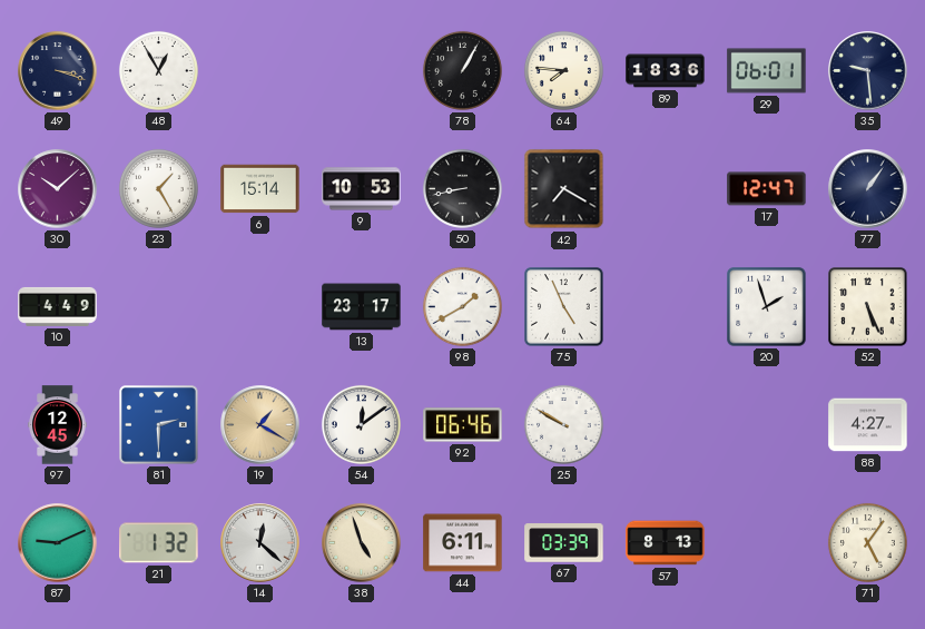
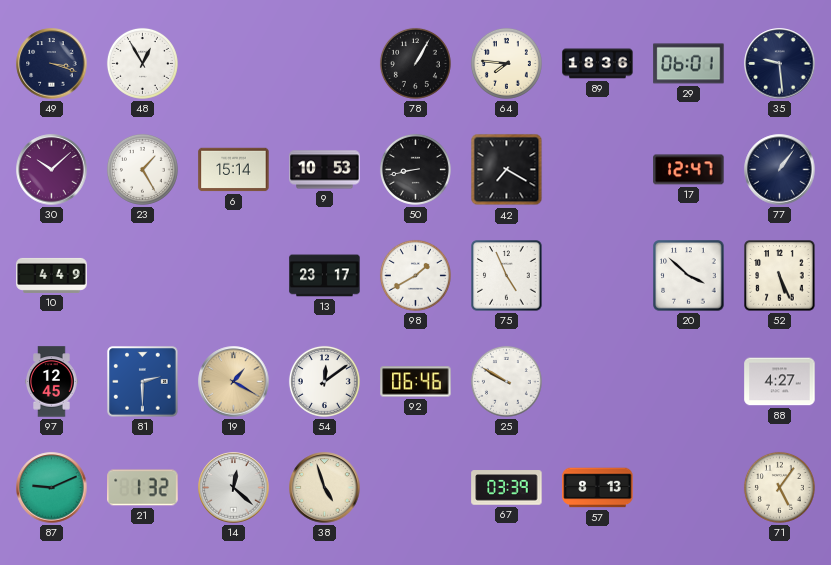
20: 1:57 -> 3:52 (689, 276)
44: 6:11 -> none (463, 543)
